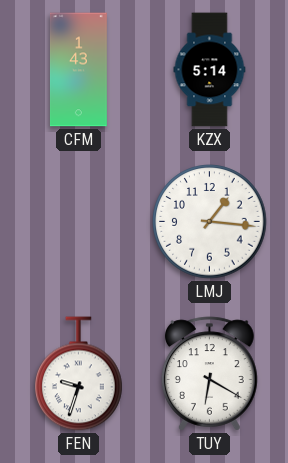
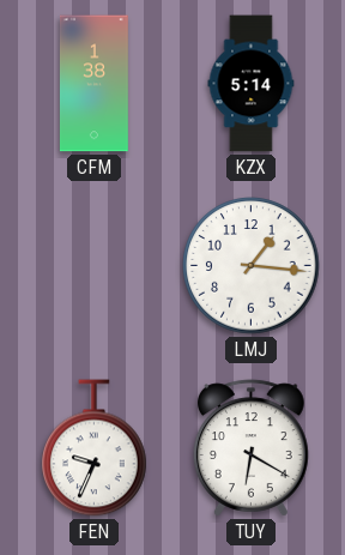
CFM: 1:43 -> 1:38 (93, 84)
FEN: 9:33 -> 9:34 (95, 448)
